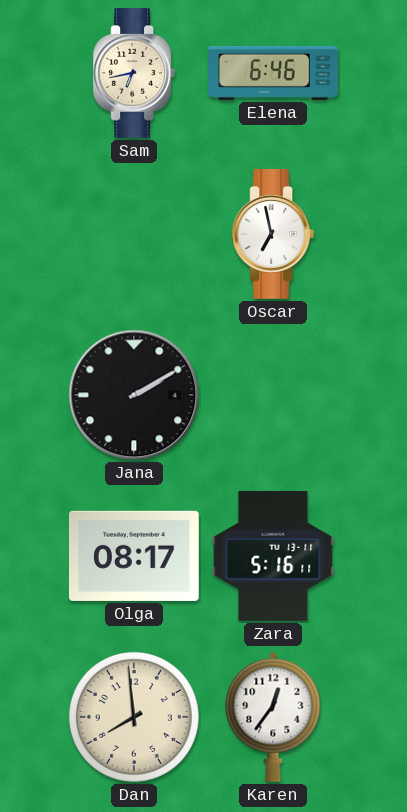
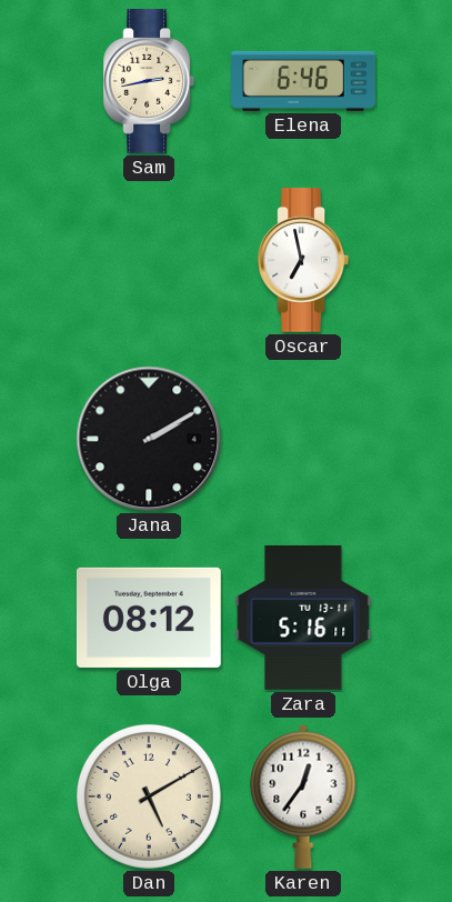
Sam: 6:43 -> 2:43 (149, 82)
Olga: 08:17 -> 08:12 (149, 618)
Dan: 7:59 -> 5:10 (149, 796)
